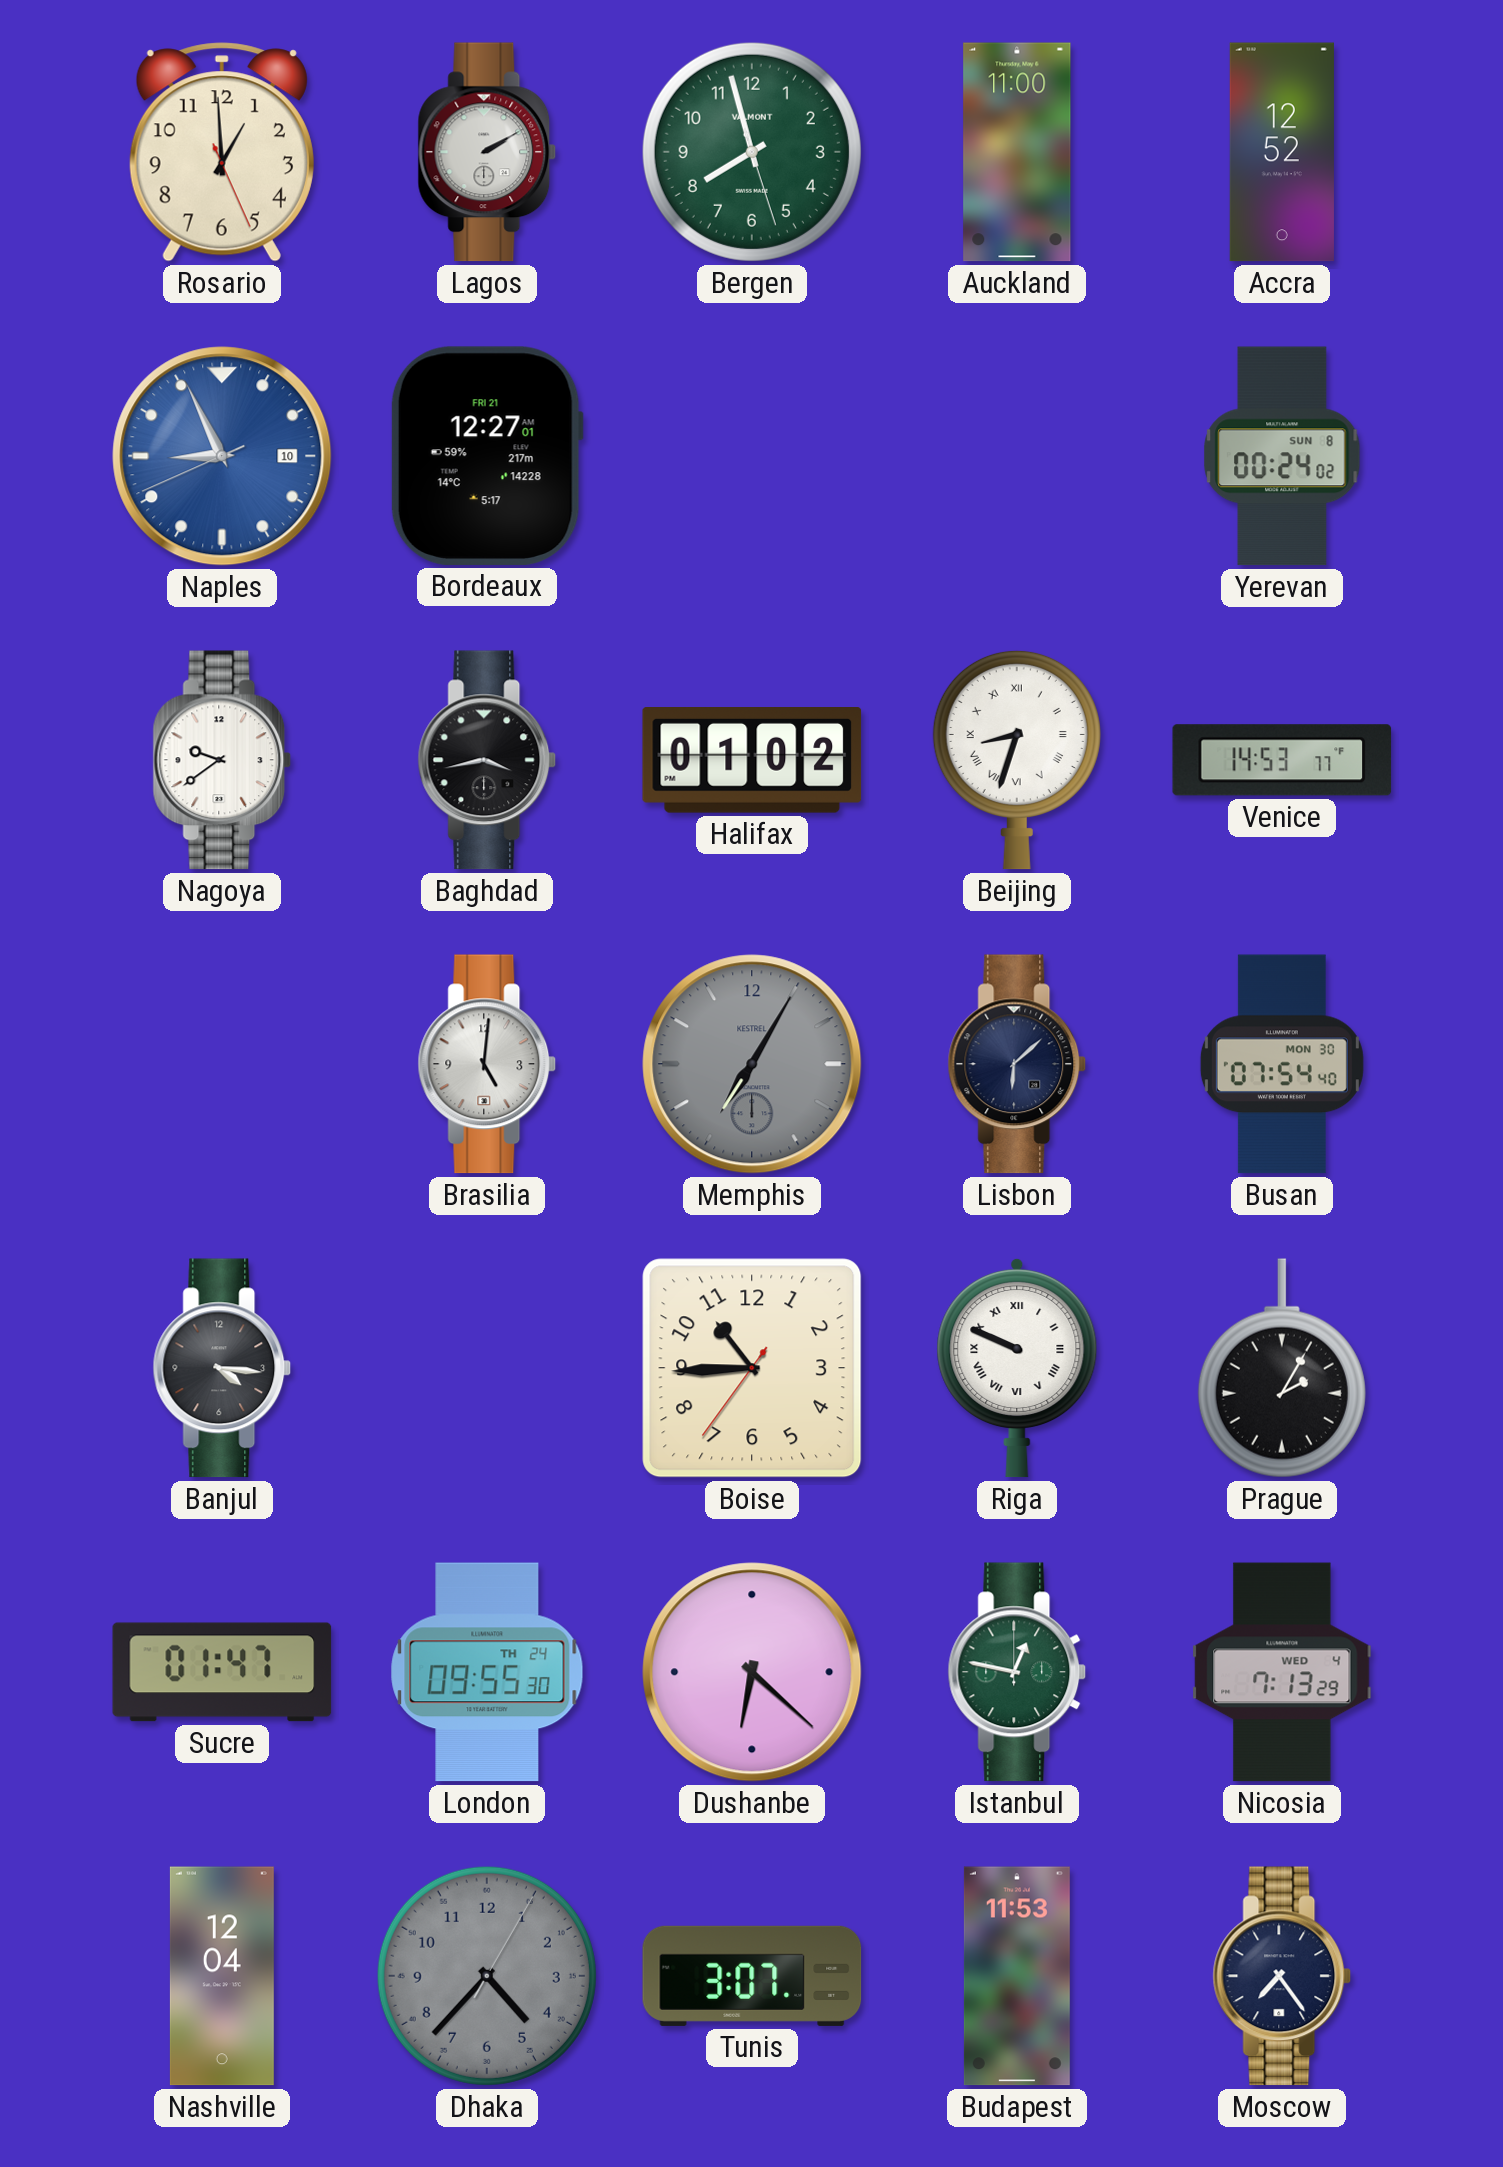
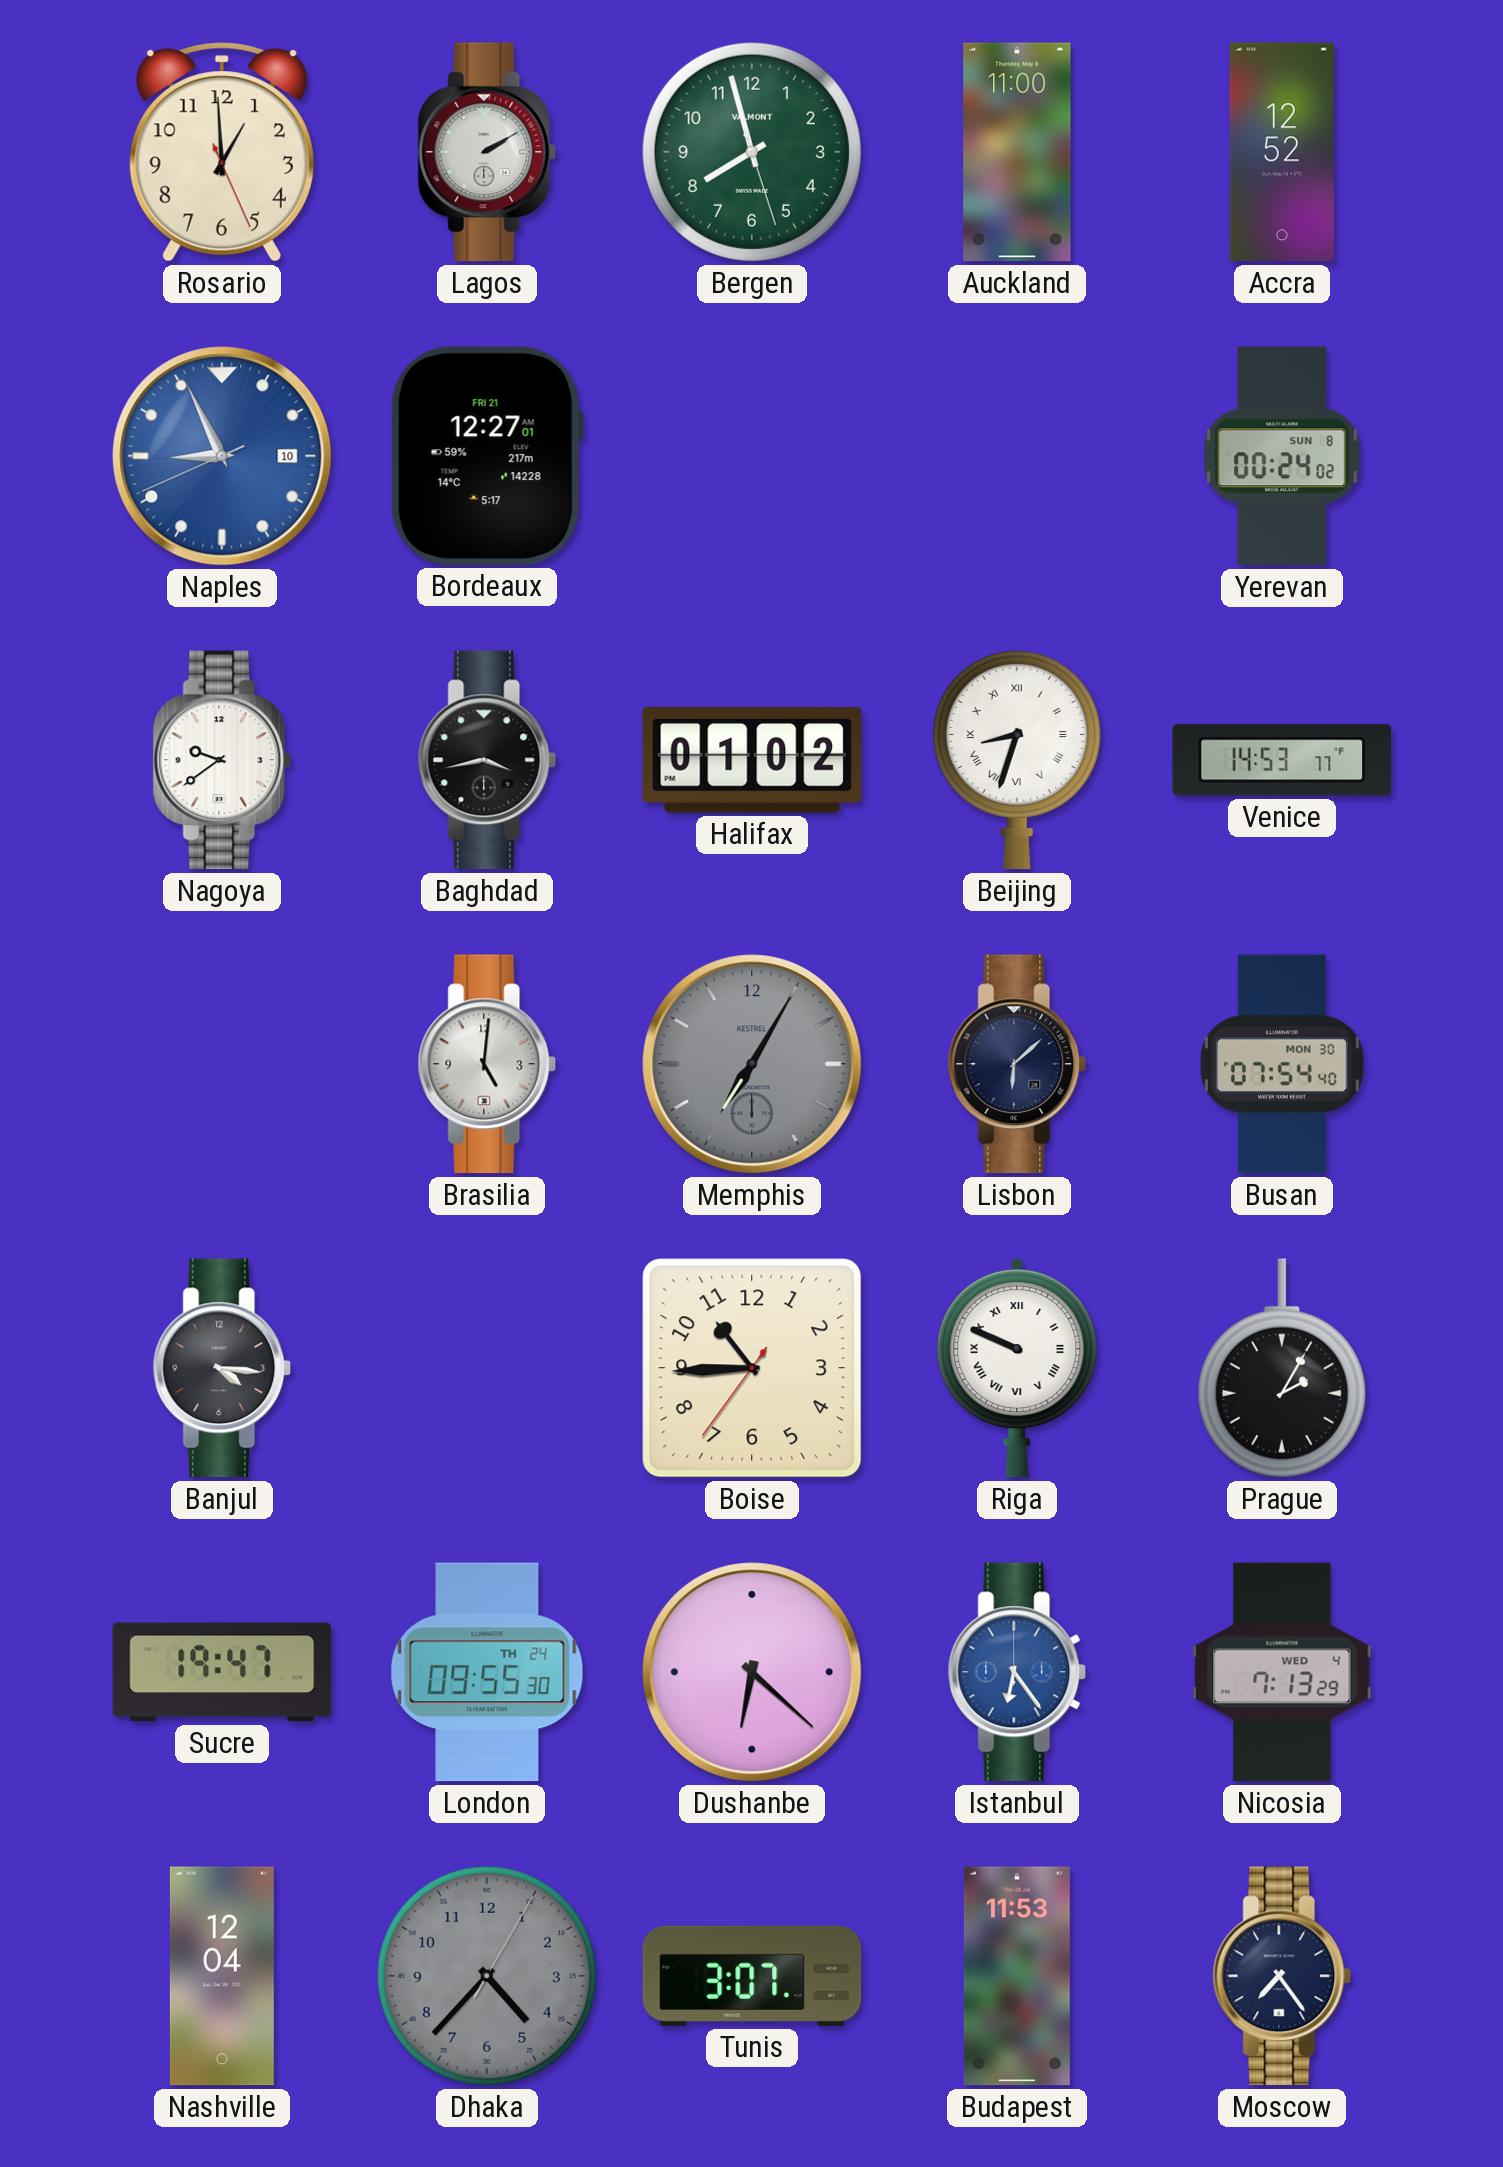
Sucre: 01:47 -> 19:47 (222, 1672)
Istanbul: 12:47 -> 6:24 (1017, 1672)
Istanbul dial: green -> blue (1017, 1672)
